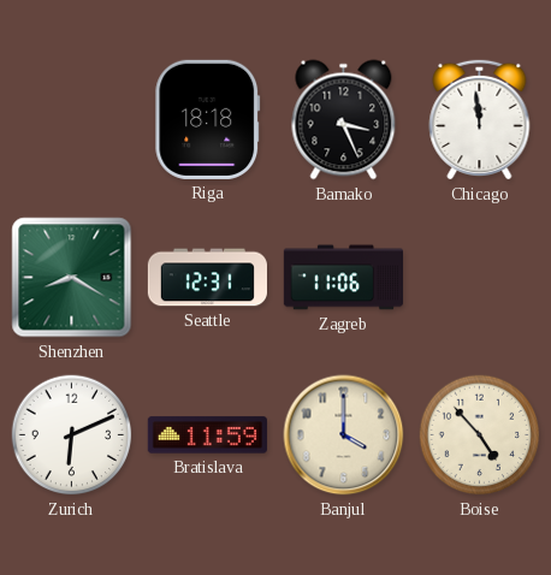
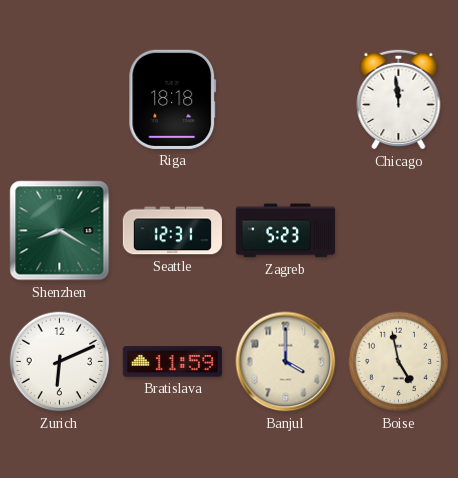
Bamako: 3:26 -> none (344, 120)
Zagreb: 11:06 -> 5:23 (285, 231)
Boise: 4:53 -> 4:58 (399, 362)
